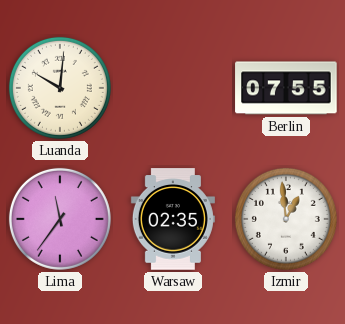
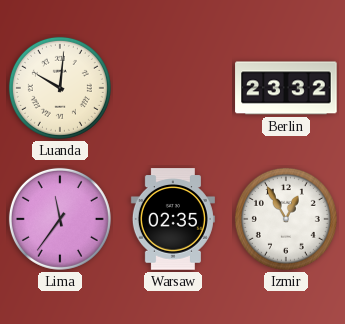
Berlin: 07:55 -> 23:32 (286, 88)
Izmir: 12:59 -> 12:55 (286, 219)
